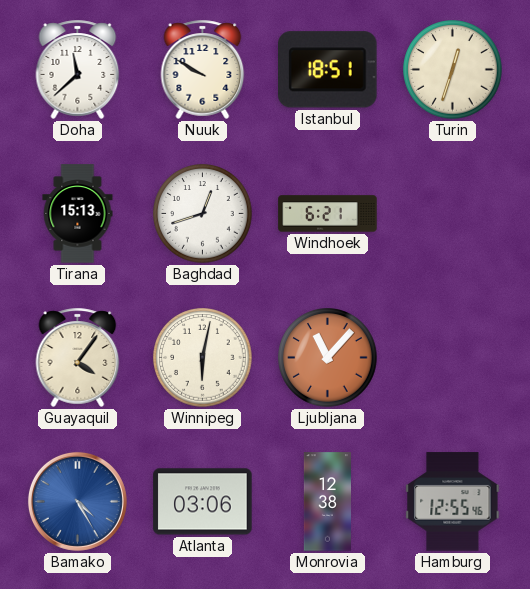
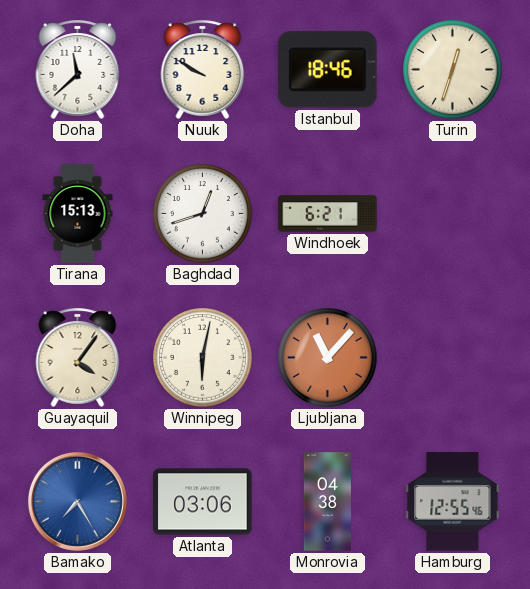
Istanbul: 18:51 -> 18:46 (328, 70)
Bamako: 4:25 -> 7:25 (77, 501)
Monrovia: 12:38 -> 04:38 (327, 502)
